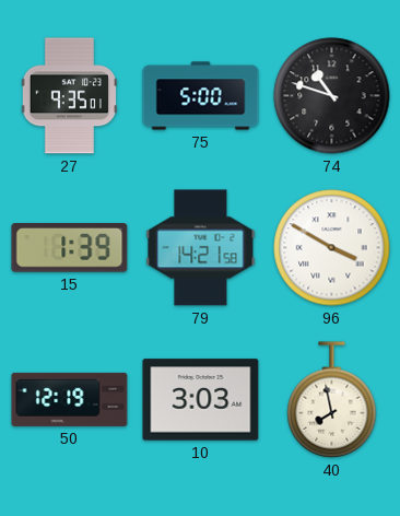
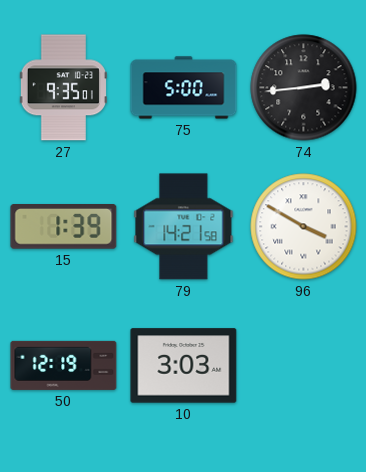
74: 10:48 -> 2:44 (304, 88)
40: 7:58 -> none (332, 400)
